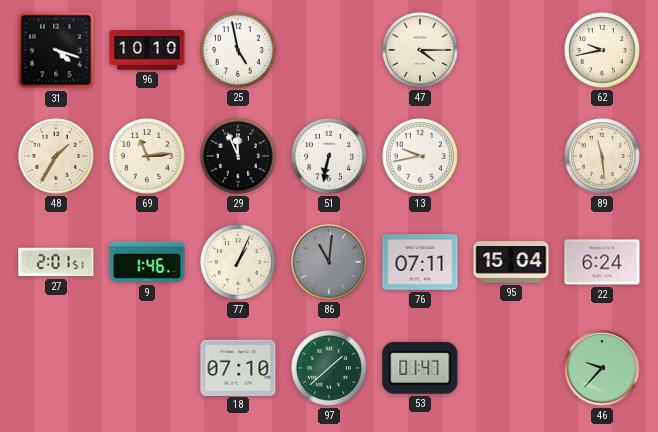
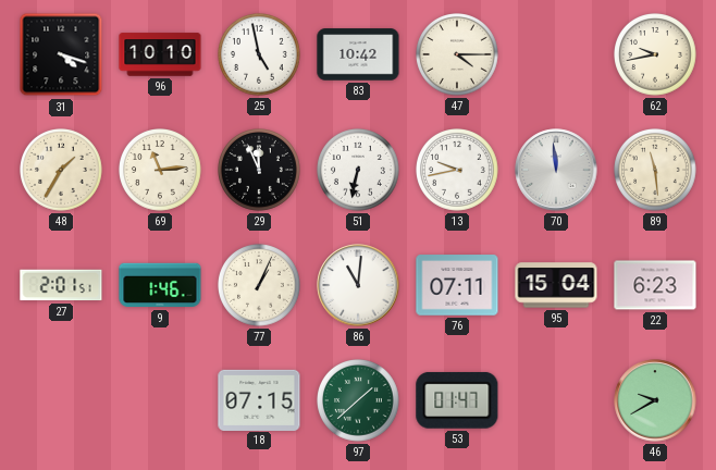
83: none -> 10:42 (358, 54)
70: none -> 11:59 (556, 170)
86 dial: grey -> white (358, 285)
22: 6:24 -> 6:23 (655, 285)
18: 07:10 -> 07:15 (259, 399)
46: 9:37 -> 9:40 (655, 400)
